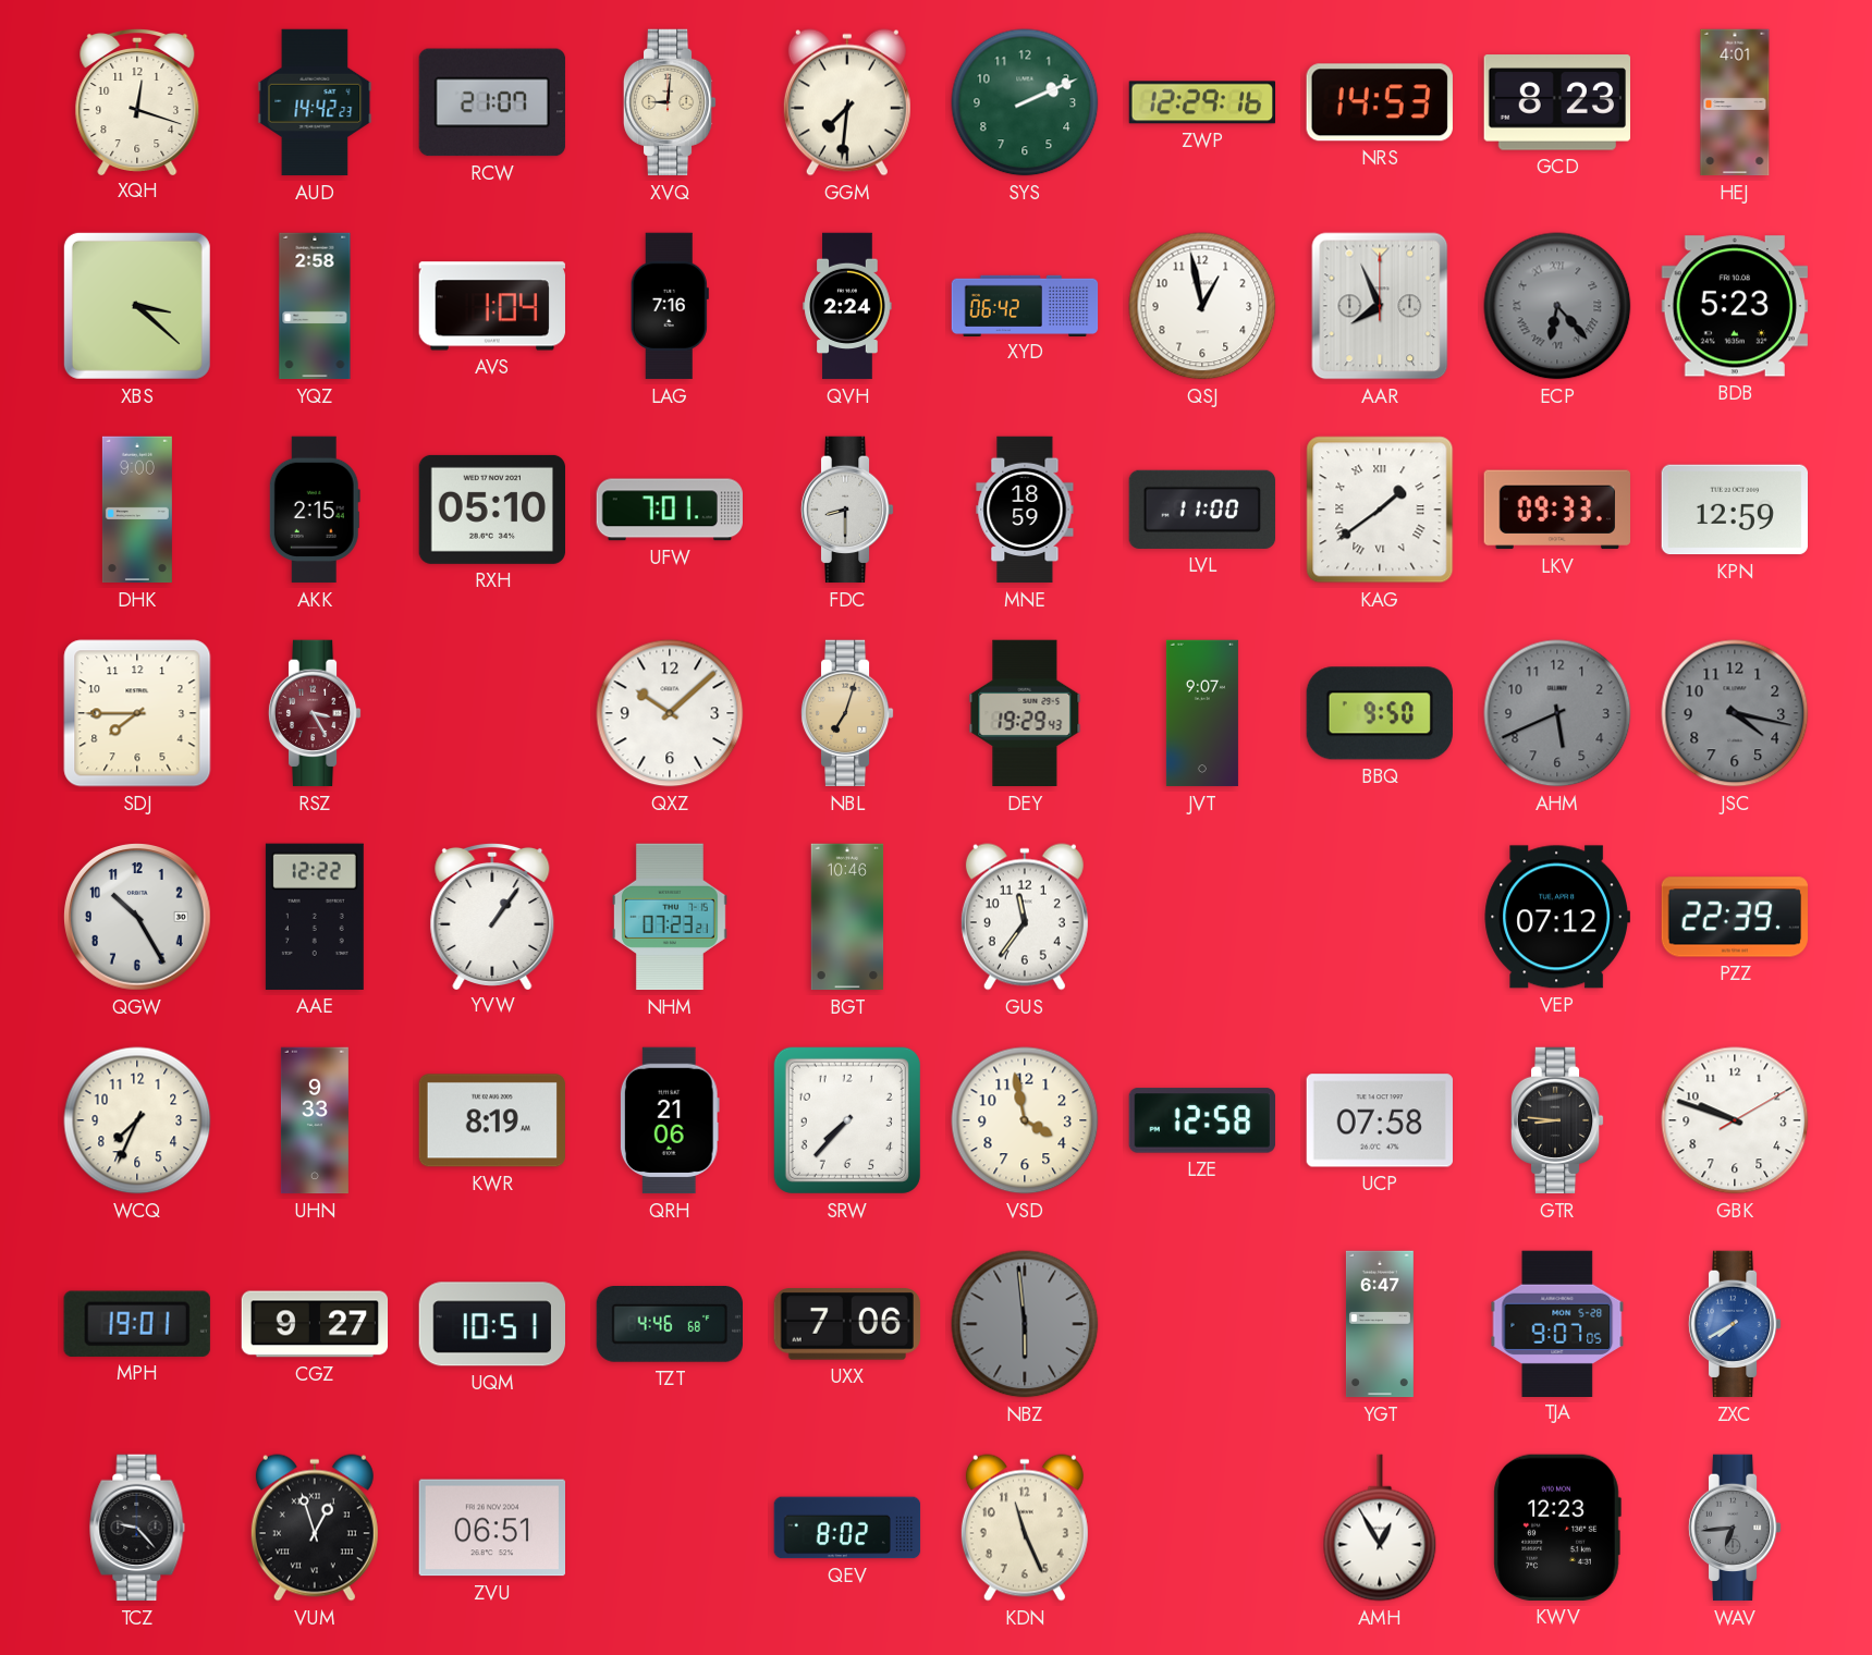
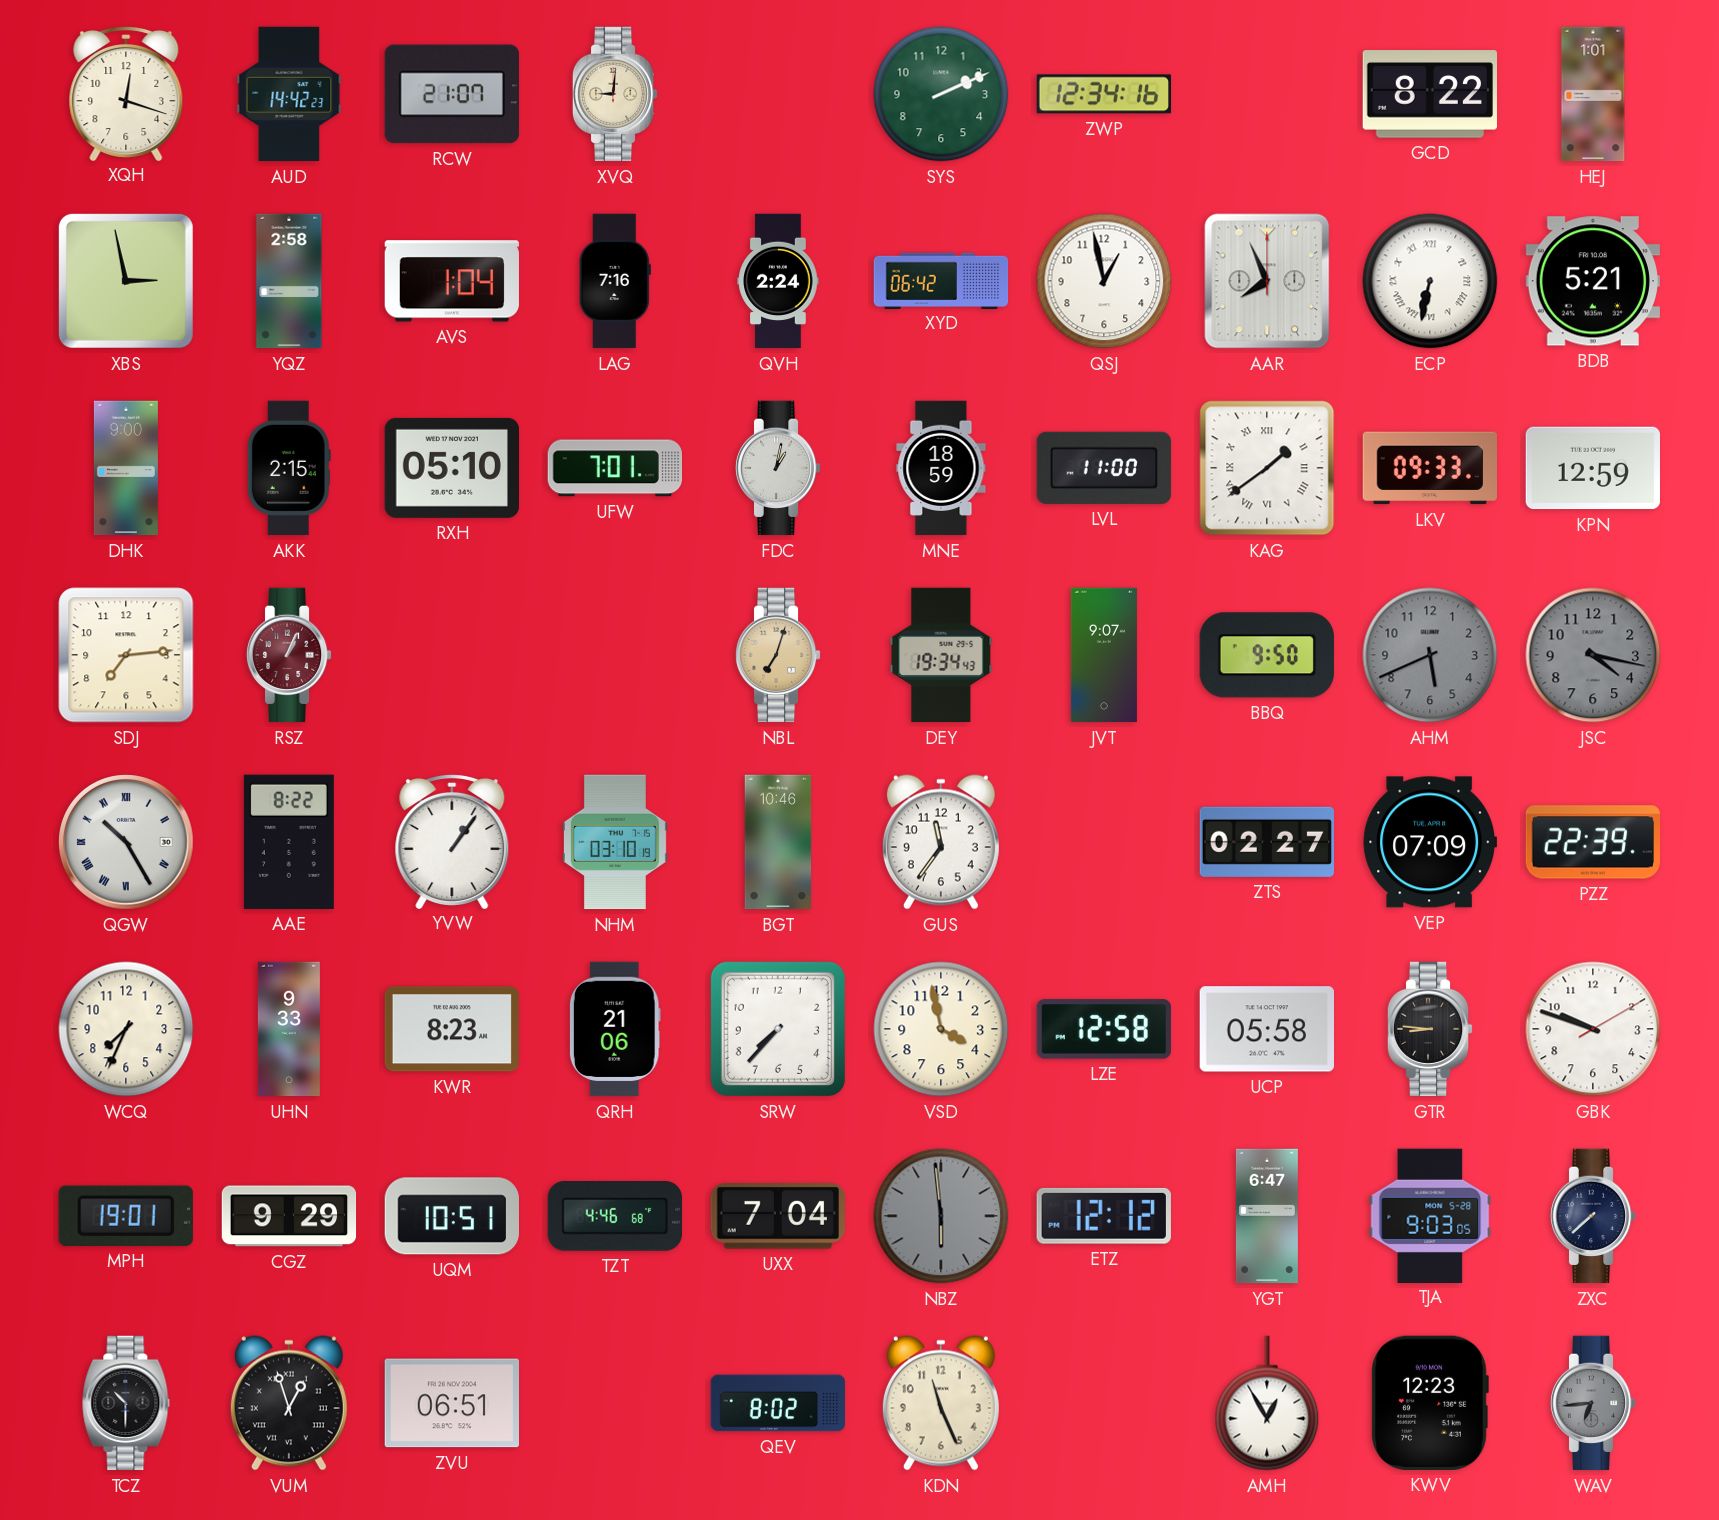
GGM: 7:31 -> none (847, 102)
ZWP: 12:29 -> 12:34 (1103, 94)
NRS: 14:53 -> none (1380, 102)
GCD: 8:23 -> 8:22 (1429, 94)
HEJ: 4:01 -> 1:01 (1593, 94)
XBS: 3:22 -> 2:58 (126, 281)
ECP: 6:23 -> 6:32 (1430, 281)
ECP dial: grey -> white (1430, 281)
BDB: 5:23 -> 5:21 (1592, 281)
FDC: 8:30 -> 1:02 (778, 468)
SDJ: 7:45 -> 7:14 (126, 655)
RSZ: 3:25 -> 1:04 (289, 655)
QXZ: 10:08 -> none (670, 713)
DEY: 19:29 -> 19:34 (941, 655)
QGW numerals: Arabic -> Roman (127, 843)
AAE: 12:22 -> 8:22 (289, 842)
NHM: 07:23 -> 03:10 (615, 842)
ZTS: none -> 02:27 (1266, 842)
VEP: 07:12 -> 07:09 (1429, 842)
KWR: 8:19 -> 8:23 (451, 1029)
UCP: 07:58 -> 05:58 (1266, 1029)
CGZ: 9:27 -> 9:29 (289, 1216)
UXX: 7:06 -> 7:04 (778, 1216)
ETZ: none -> 12:12 (1104, 1216)
TJA: 9:07 -> 9:03 (1430, 1215)
ZXC: 7:40 -> 7:38 (1593, 1216)
ZXC dial: blue -> navy (1593, 1216)
TCZ: 9:23 -> 10:30 (126, 1403)
